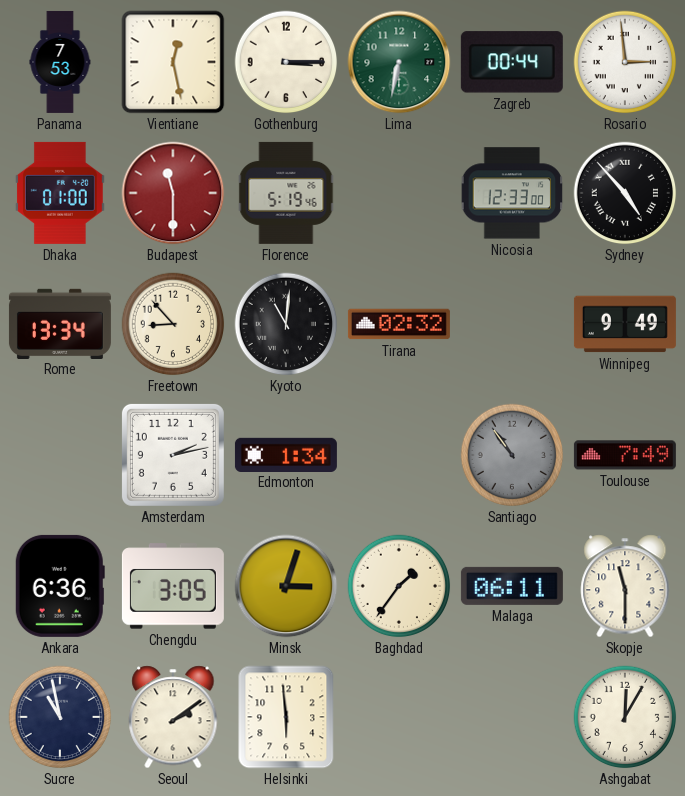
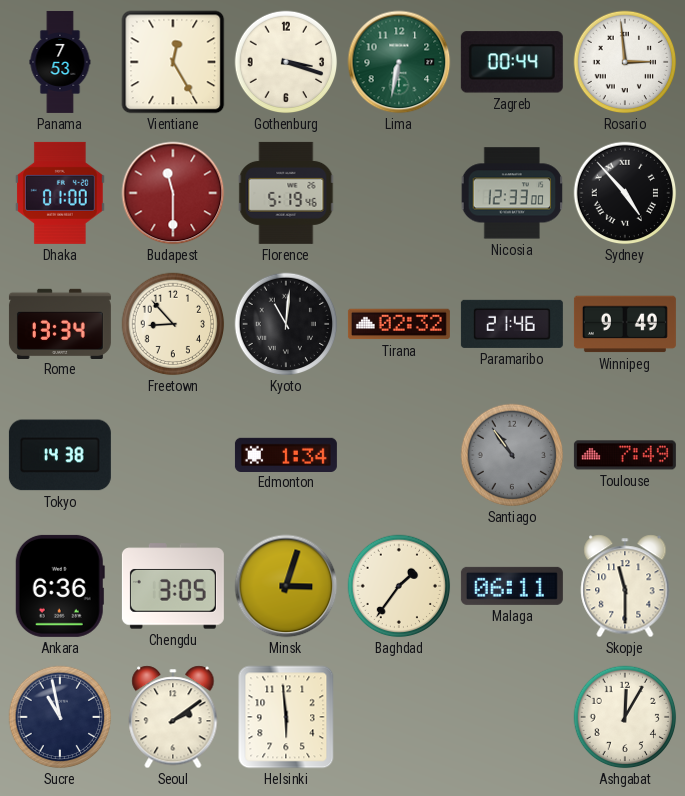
Vientiane: 12:28 -> 12:25 (173, 62)
Gothenburg: 3:15 -> 3:18 (286, 62)
Paramaribo: none -> 21:46 (512, 324)
Tokyo: none -> 14:38 (60, 455)
Amsterdam: 2:13 -> none (173, 455)
